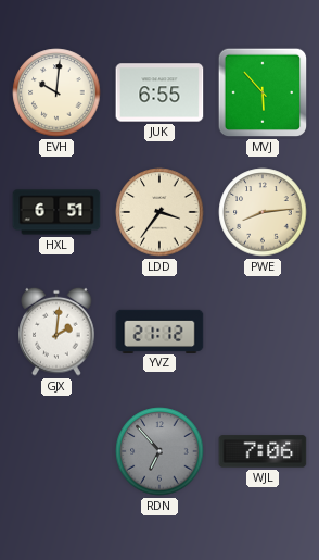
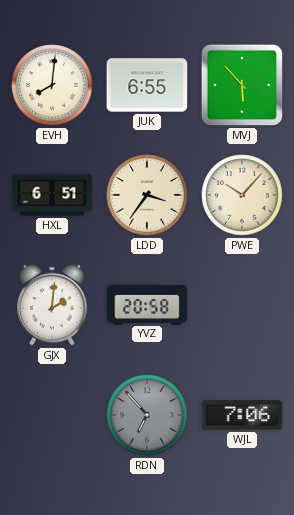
EVH: 10:01 -> 8:01 (52, 85)
PWE: 8:14 -> 10:07 (242, 195)
YVZ: 21:12 -> 20:58 (147, 304)
